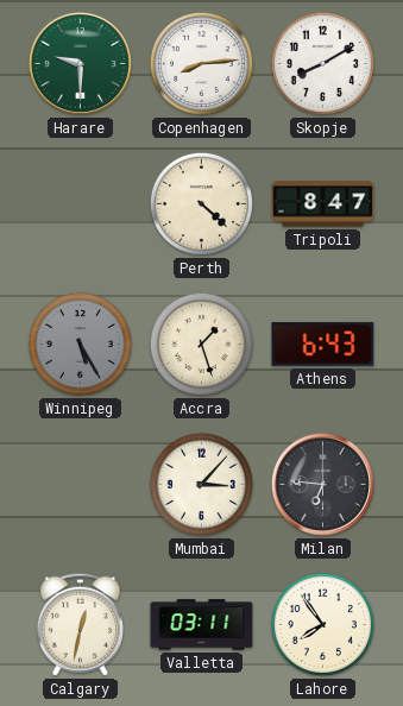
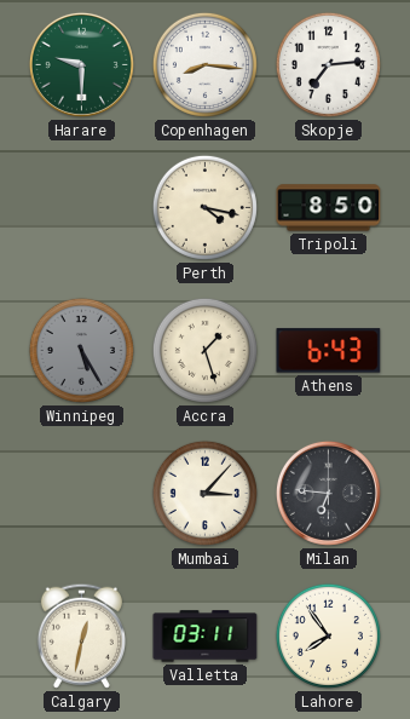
Copenhagen: 8:14 -> 8:16 (204, 64)
Skopje: 8:10 -> 7:14 (328, 64)
Perth: 4:22 -> 4:17 (204, 207)
Tripoli: 8:47 -> 8:50 (329, 208)
